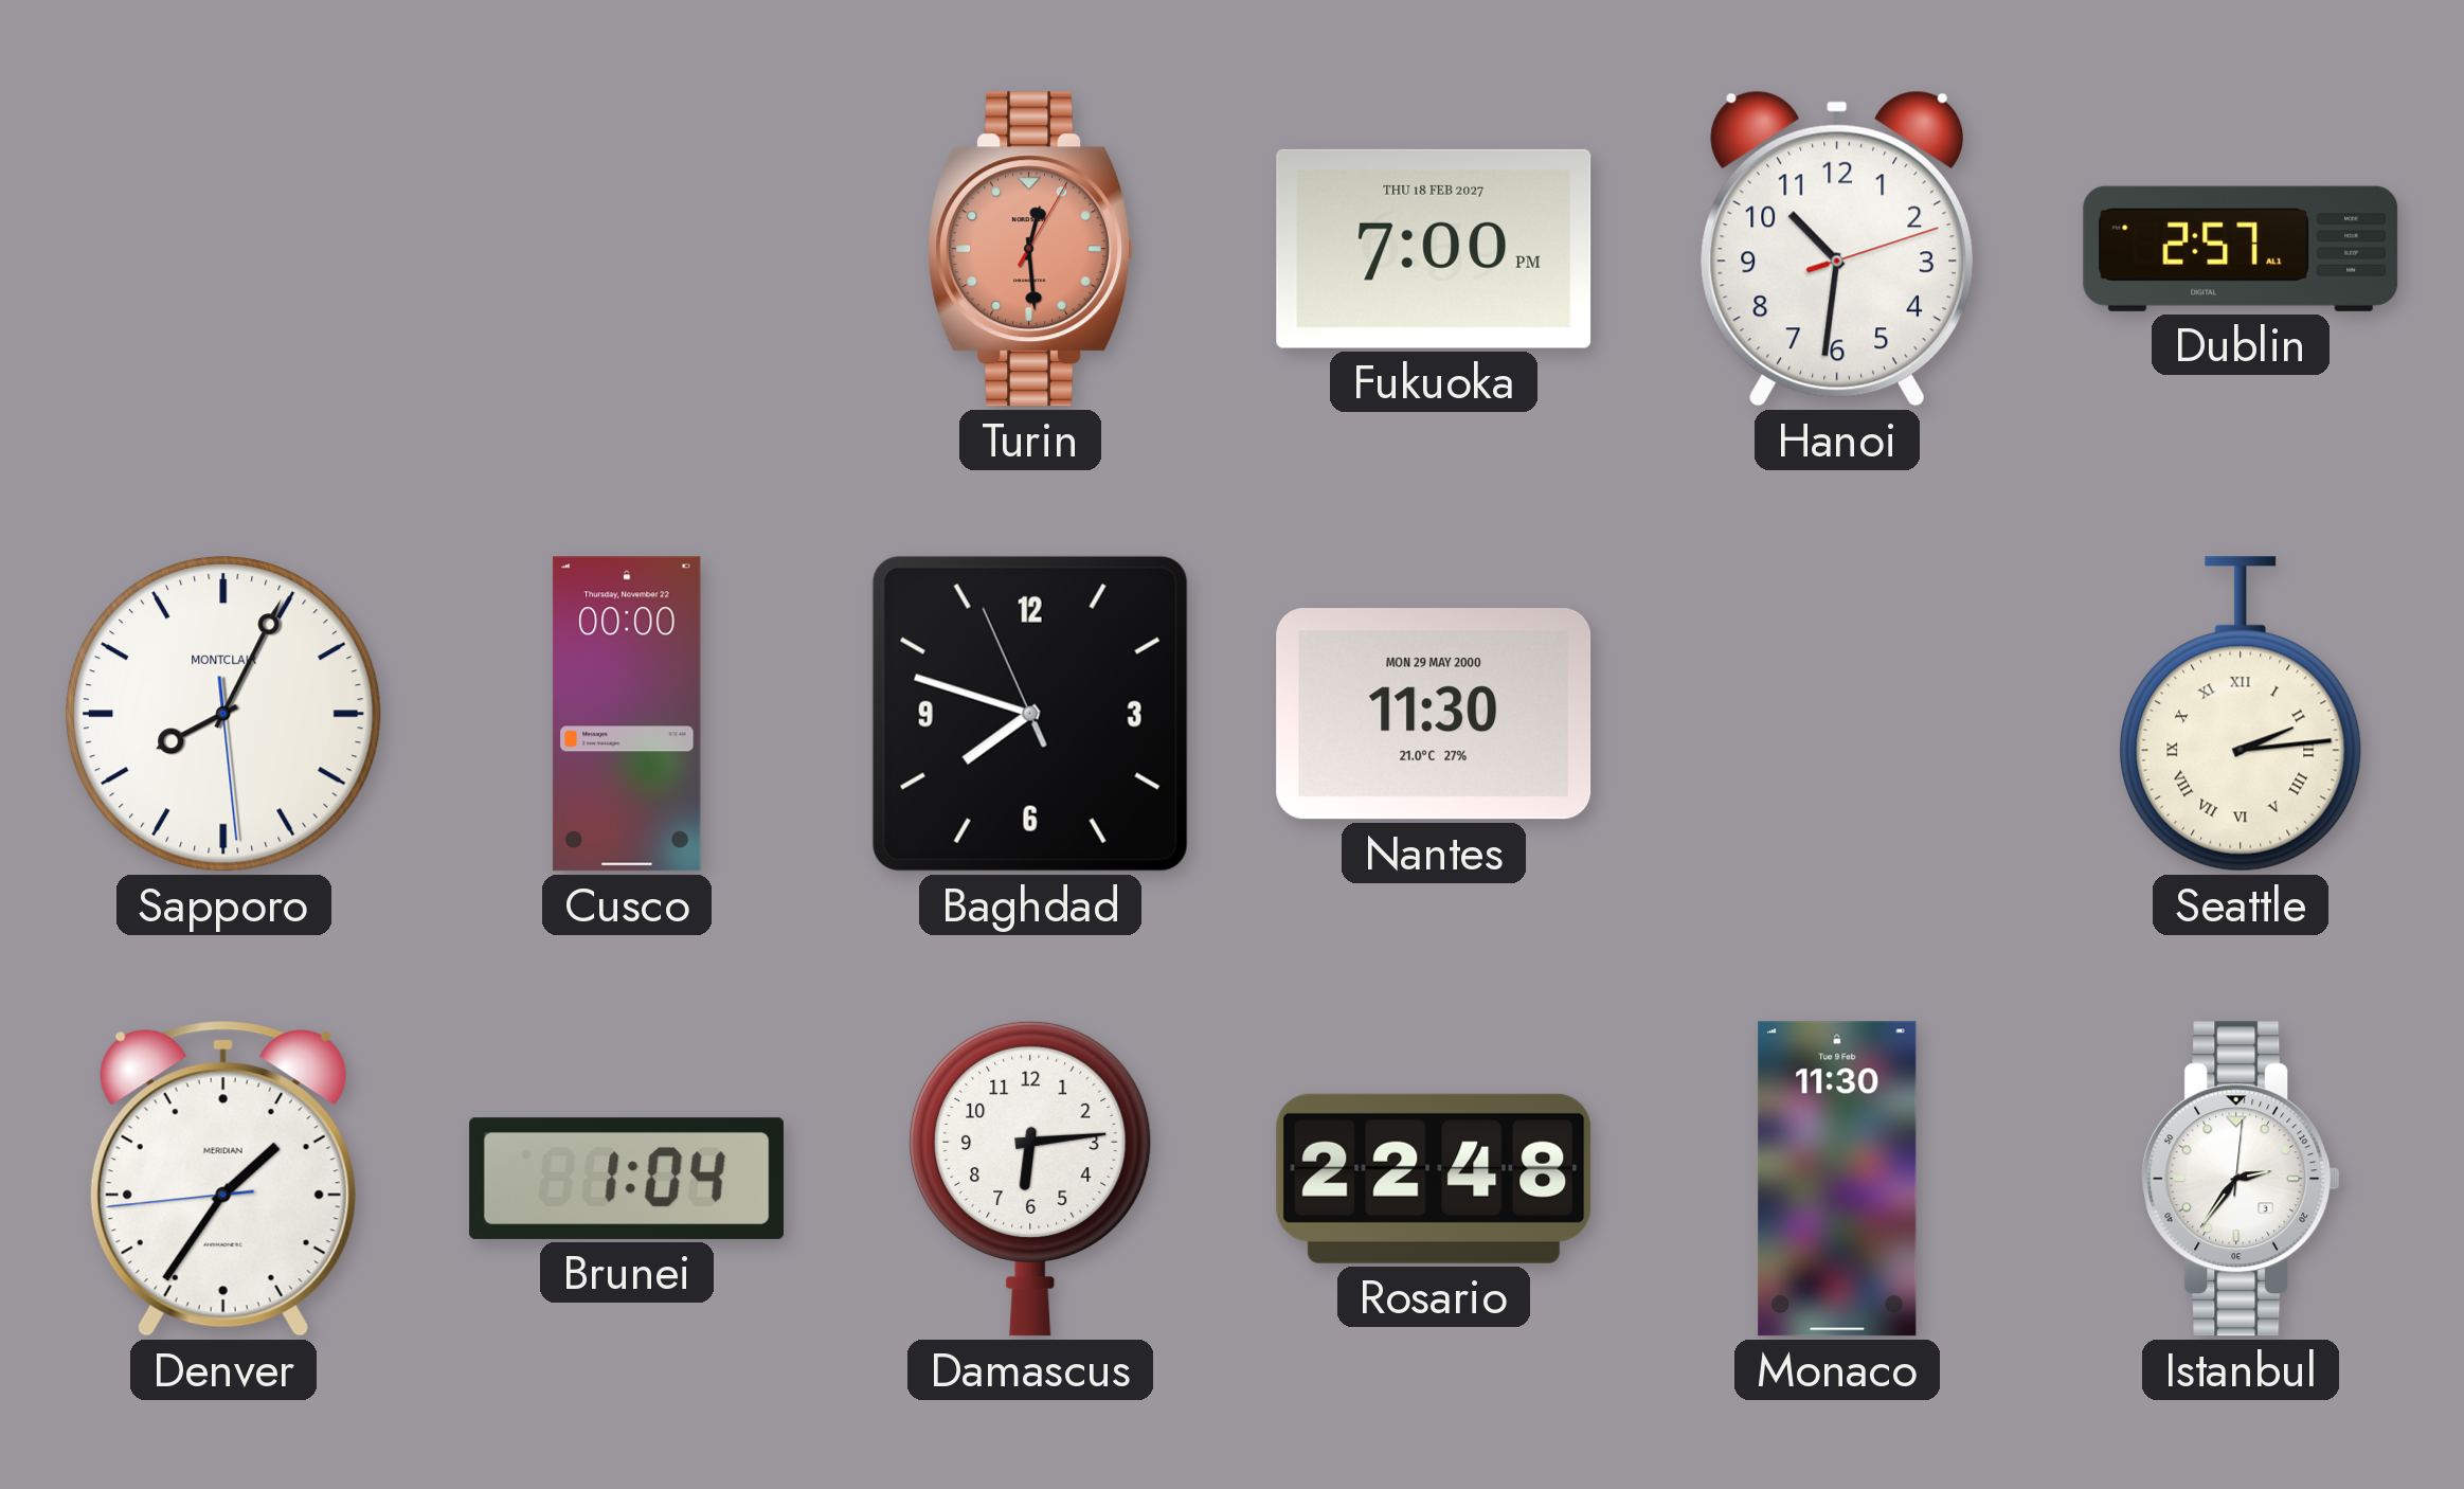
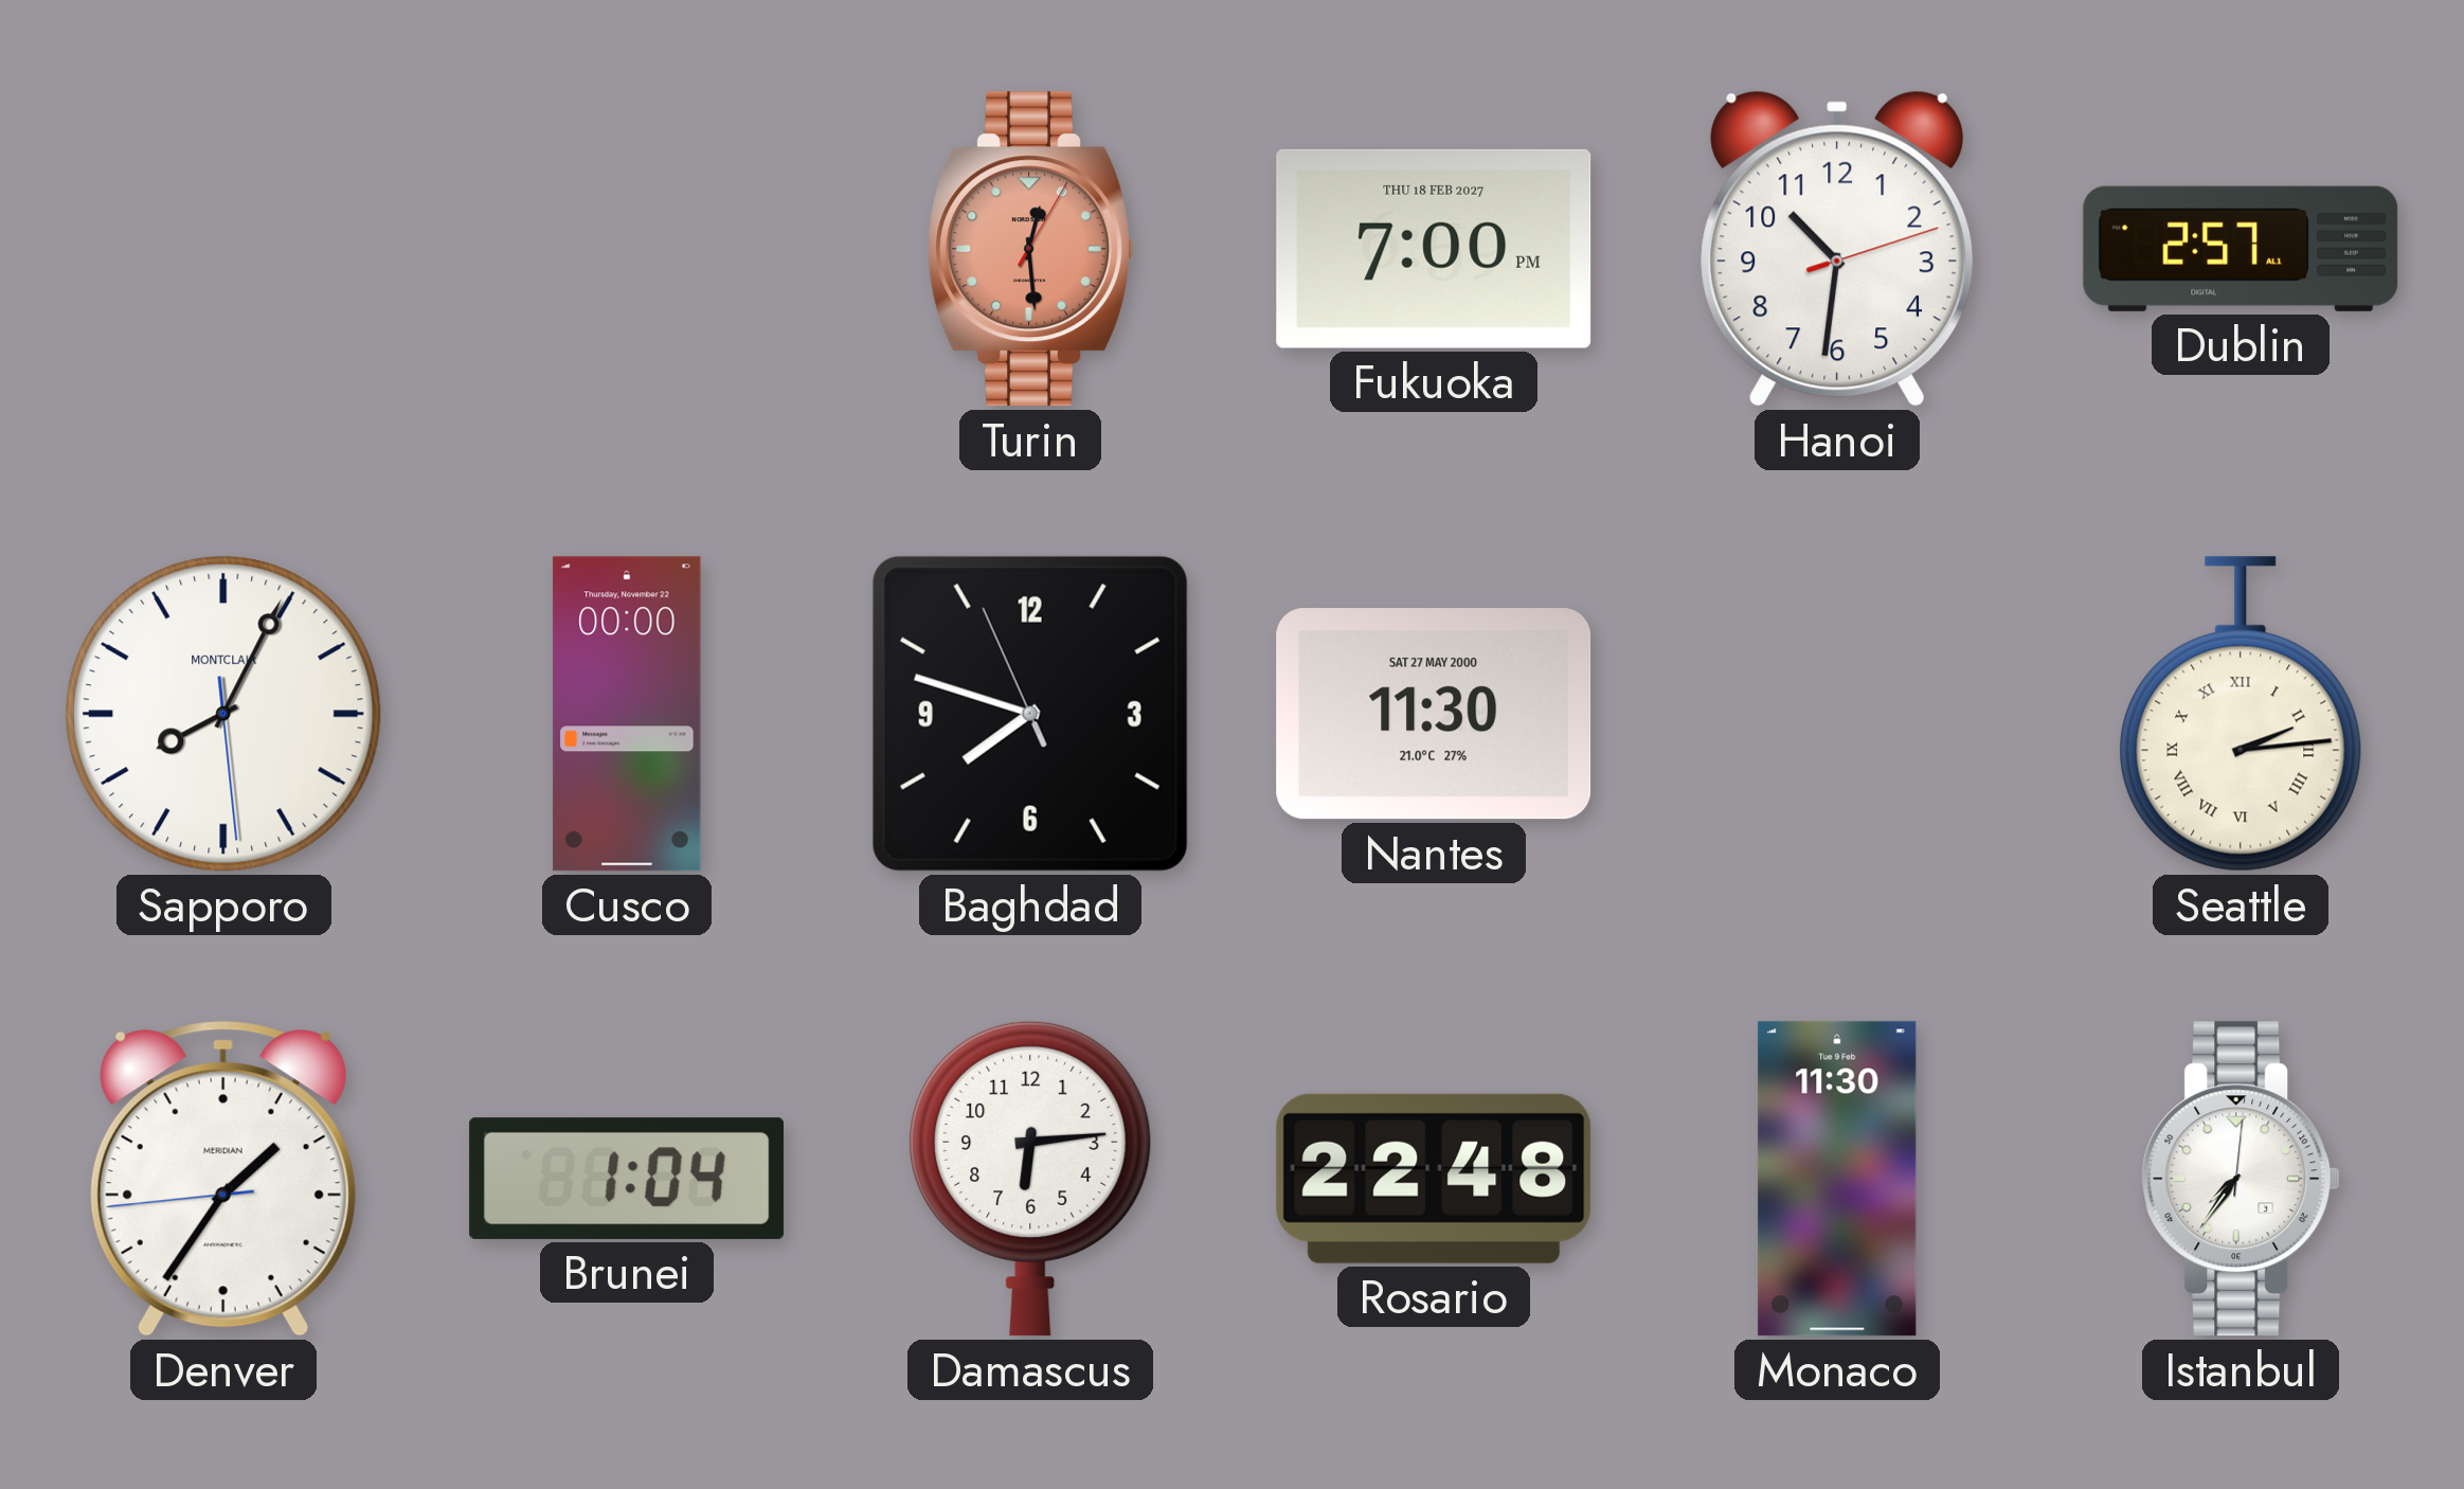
Nantes date: MON 29 MAY 2000 -> SAT 27 MAY 2000 (1434, 714)
Istanbul: 2:36 -> 7:36 (2241, 1179)
